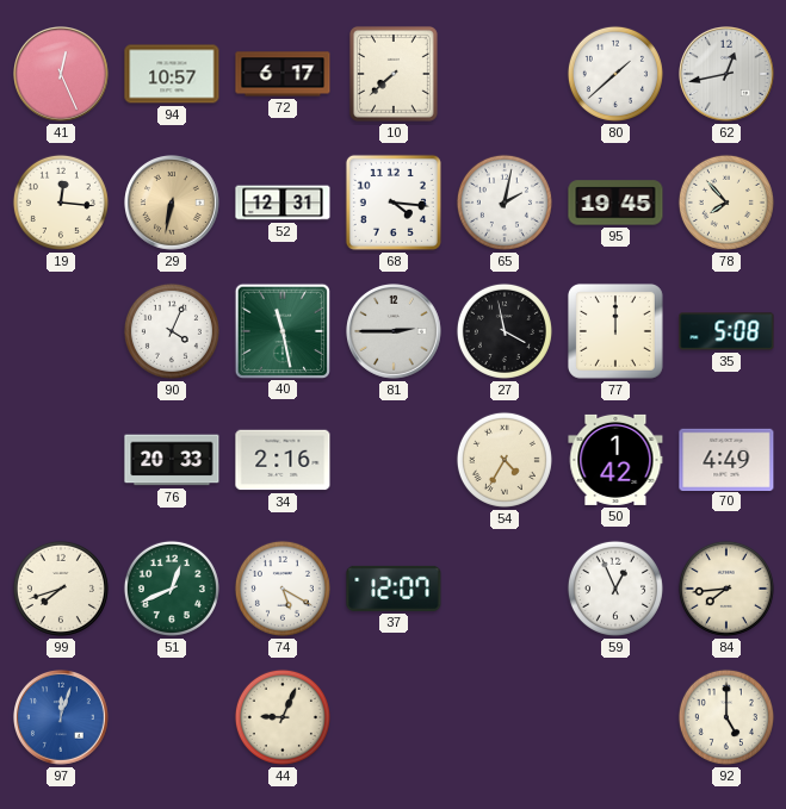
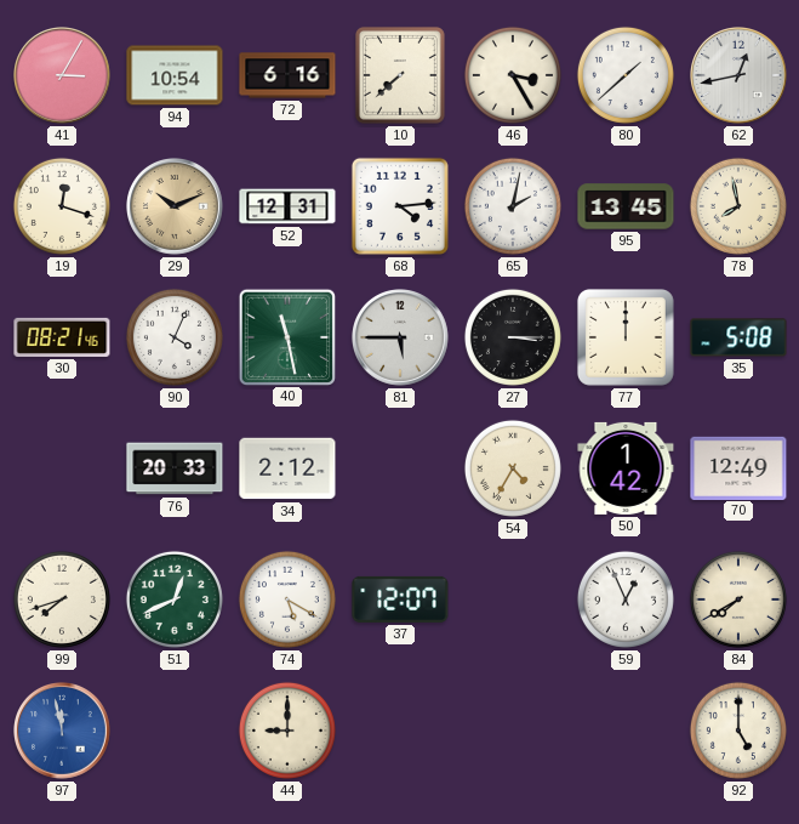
41: 12:26 -> 3:05 (63, 76)
94: 10:57 -> 10:54 (175, 75)
72: 6:17 -> 6:16 (287, 75)
46: none -> 3:25 (513, 75)
19: 12:16 -> 12:18 (62, 206)
29: 6:32 -> 10:11 (176, 208)
68: 4:16 -> 4:14 (400, 206)
95: 19:45 -> 13:45 (626, 206)
78: 7:53 -> 7:58 (738, 206)
30: none -> 08:21 (62, 337)
81: 2:45 -> 5:45 (401, 339)
27: 3:58 -> 3:15 (513, 337)
34: 2:16 -> 2:12 (287, 468)
70: 4:49 -> 12:49 (738, 467)
84: 7:44 -> 7:40 (738, 599)
97: 12:03 -> 11:58 (63, 732)
44: 9:04 -> 9:00 (287, 731)
